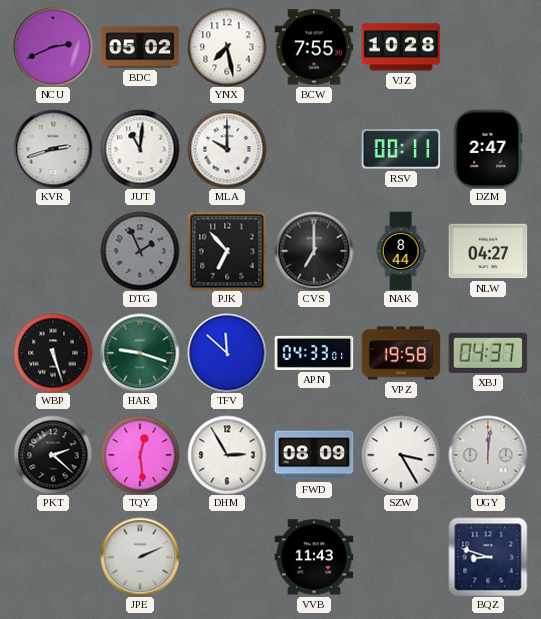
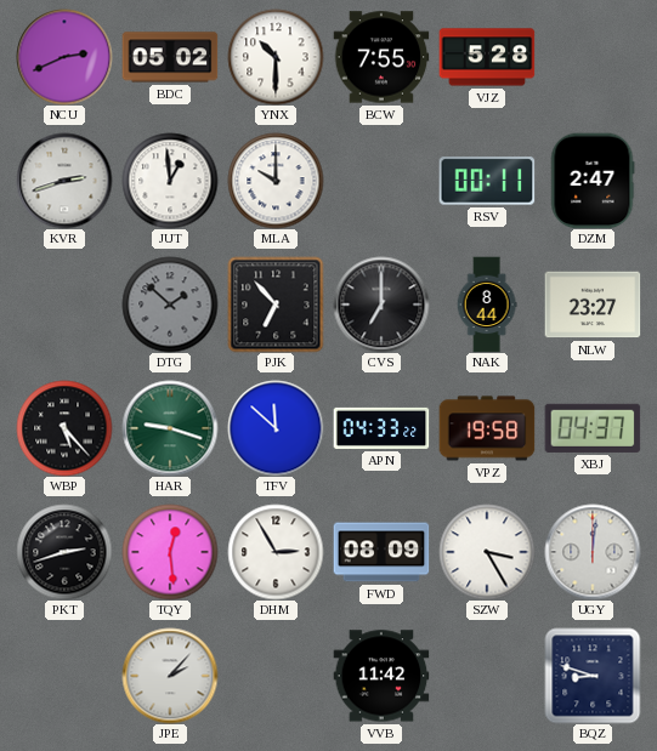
YNX: 7:28 -> 10:30 (276, 57)
VJZ: 10:28 -> 5:28 (487, 57)
JUT: 11:01 -> 12:59 (170, 181)
DTG: 1:56 -> 1:52 (170, 305)
NLW: 04:27 -> 23:27 (593, 305)
WBP: 5:27 -> 5:23 (64, 428)
APN: 04:33:01 -> 04:33:22 (381, 428)
PKT: 2:22 -> 2:42 (64, 552)
JPE: 2:11 -> 2:07 (170, 676)
VVB: 11:43 -> 11:42 (381, 676)
